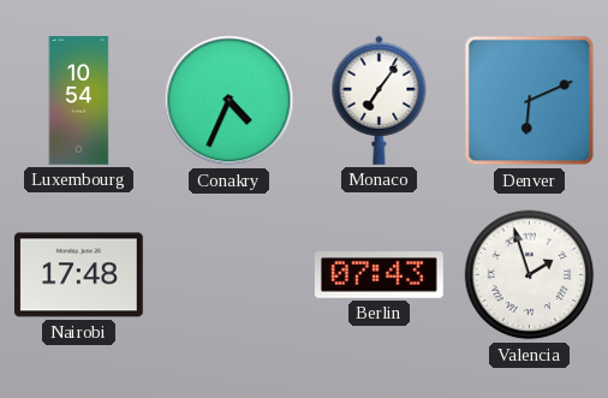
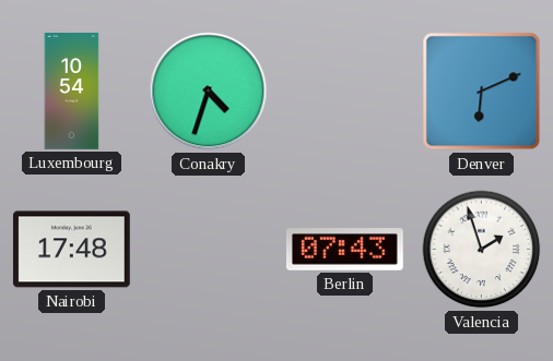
Conakry: 4:34 -> 4:33 (209, 92)
Monaco: 7:06 -> none (380, 100)
